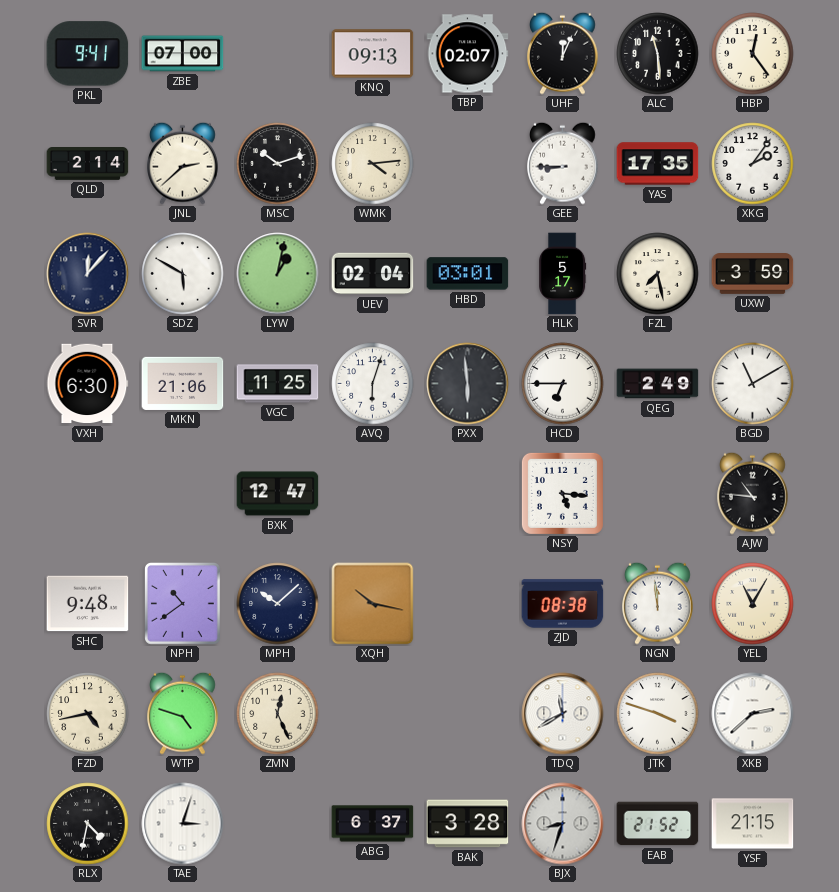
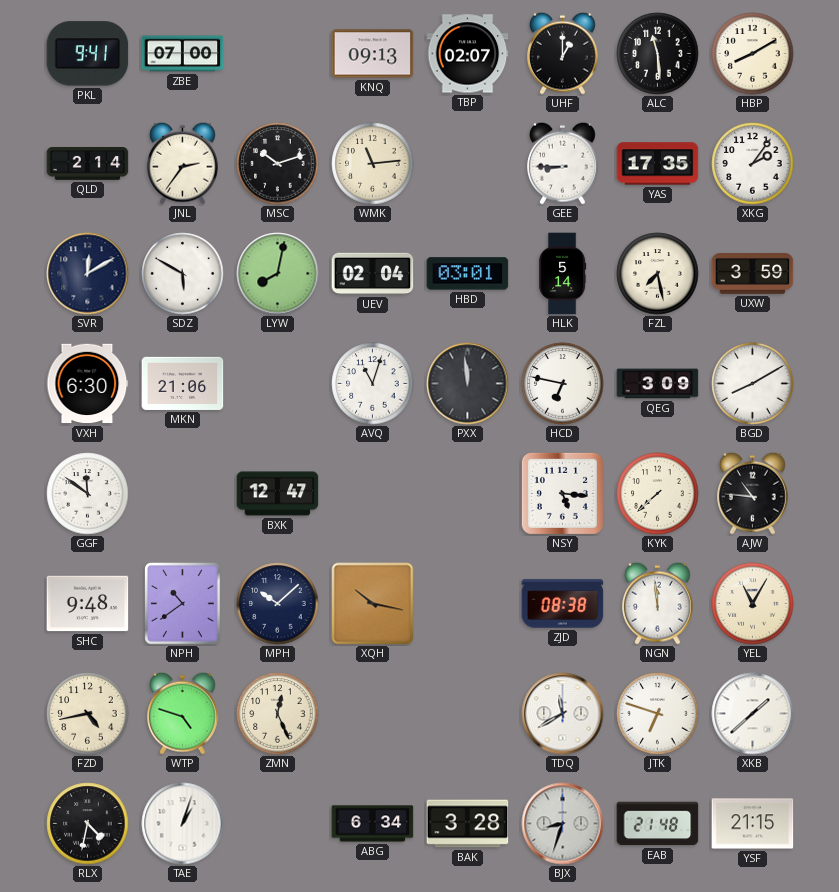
UHF: 12:04 -> 1:00 (563, 53)
HBP: 12:24 -> 8:10 (753, 54)
JNL: 2:38 -> 2:36 (183, 163)
WMK: 4:14 -> 11:14 (373, 164)
SVR: 12:07 -> 12:10 (88, 274)
LYW: 1:02 -> 8:02 (278, 274)
HLK: 5:17 -> 5:14 (563, 274)
VGC: 11:25 -> none (278, 384)
AVQ: 6:03 -> 11:03 (373, 384)
PXX: 5:59 -> 11:59 (468, 384)
HCD: 6:45 -> 6:47 (563, 384)
QEG: 2:49 -> 3:09 (658, 384)
BGD: 11:10 -> 8:10 (753, 384)
GGF: none -> 11:51 (88, 494)
KYK: none -> 7:38 (658, 494)
JTK: 3:48 -> 6:48 (658, 714)
XKB: 2:38 -> 1:38 (753, 714)
TAE: 3:03 -> 1:03 (183, 824)
ABG: 6:37 -> 6:34 (373, 824)
EAB: 21:52 -> 21:48 (658, 824)
